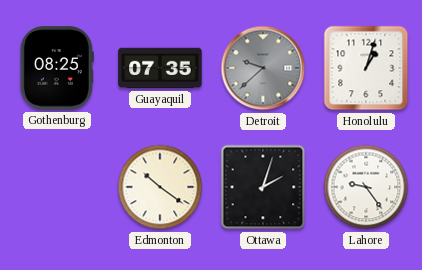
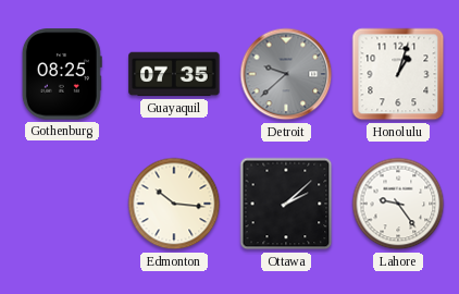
Edmonton: 10:21 -> 10:16 (174, 204)
Ottawa: 2:03 -> 2:08 (286, 204)
